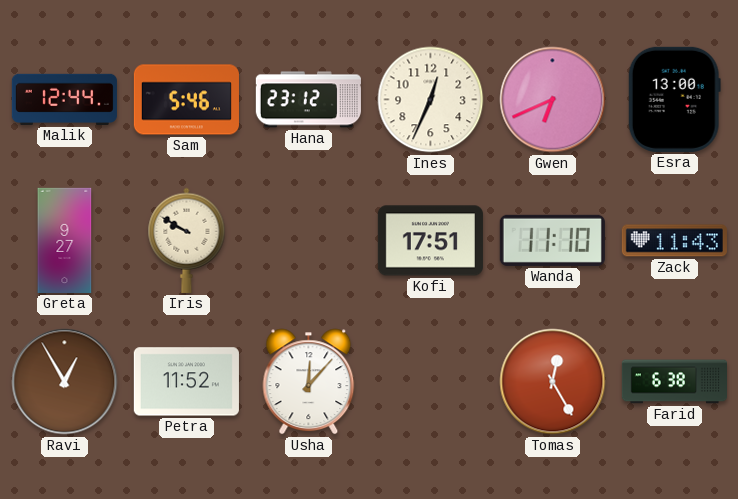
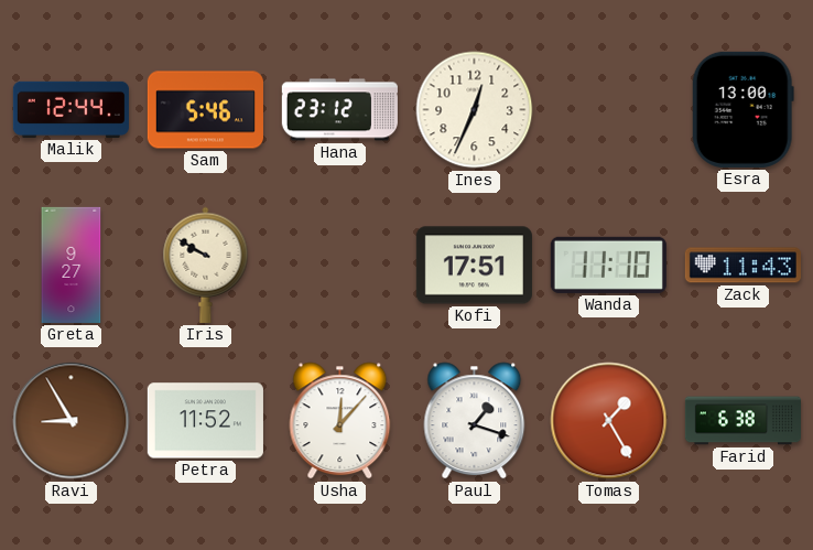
Gwen: 6:41 -> none (553, 100)
Ravi: 12:55 -> 8:55 (72, 421)
Paul: none -> 1:18 (475, 421)
Tomas: 12:25 -> 1:25 (609, 421)
